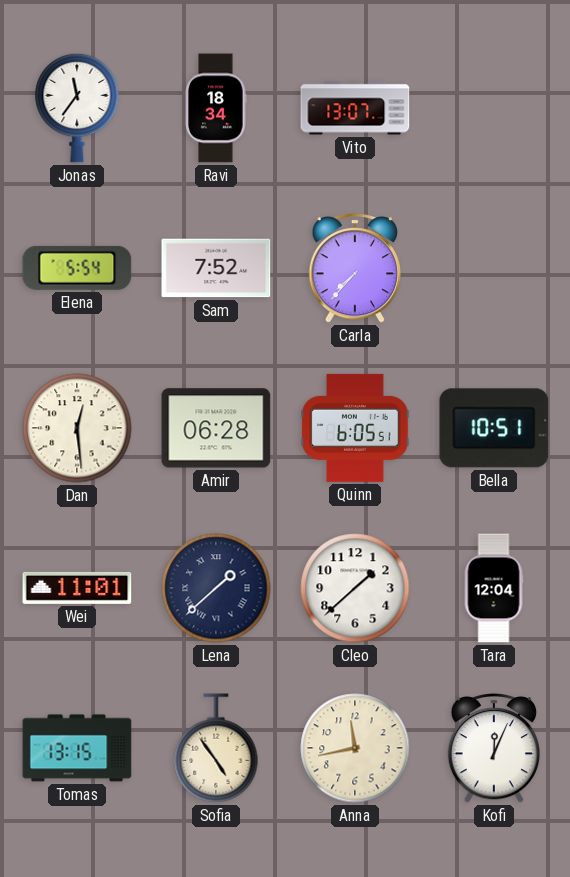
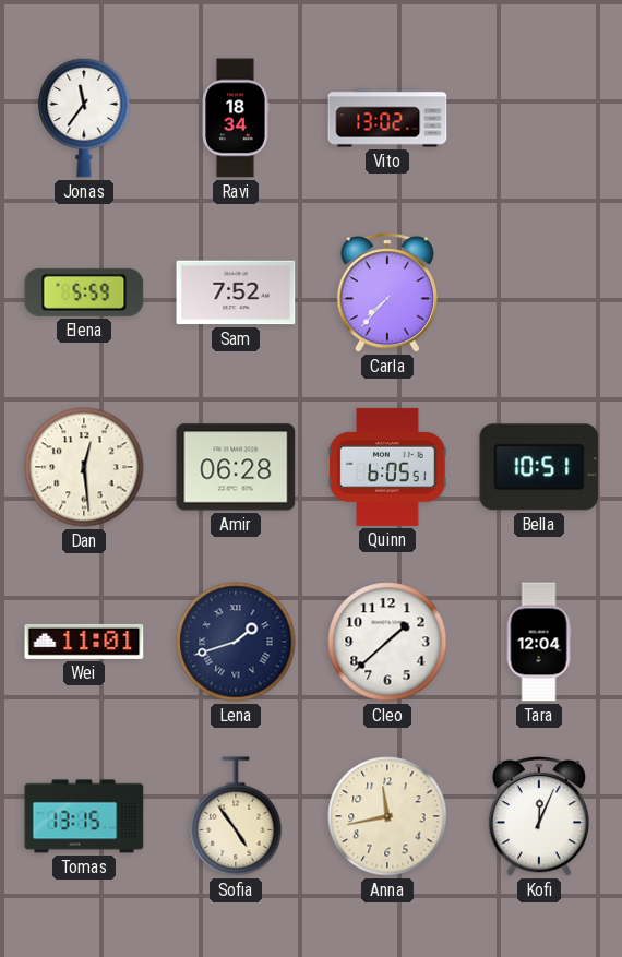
Vito: 13:07 -> 13:02 (387, 118)
Elena: 5:54 -> 5:59 (84, 292)
Lena: 1:38 -> 1:42 (236, 642)
